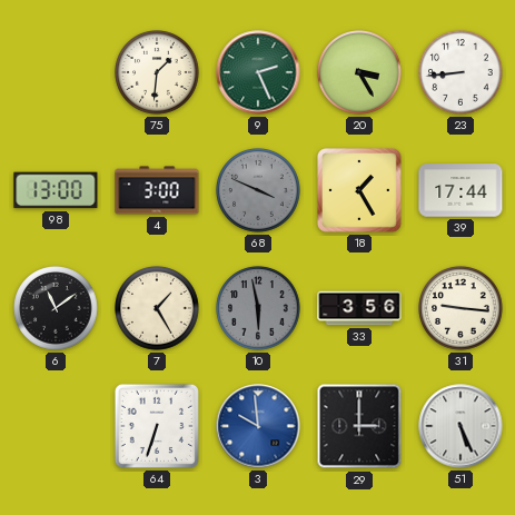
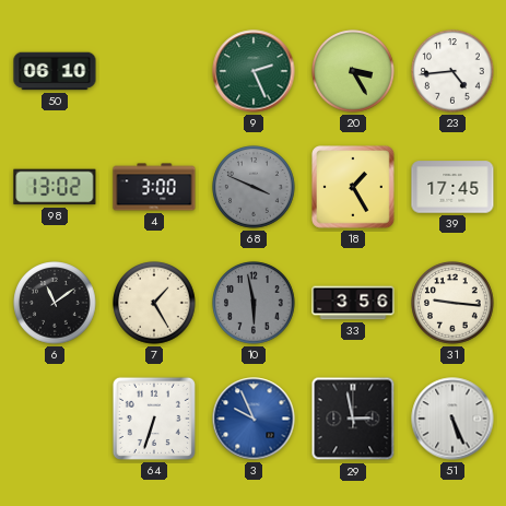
50: none -> 06:10 (55, 71)
75: 1:31 -> none (157, 72)
23: 8:44 -> 4:44 (452, 71)
98: 13:00 -> 13:02 (55, 187)
39: 17:44 -> 17:45 (452, 187)
3: 9:59 -> 9:56 (254, 419)
29: 3:00 -> 2:58 (353, 419)
